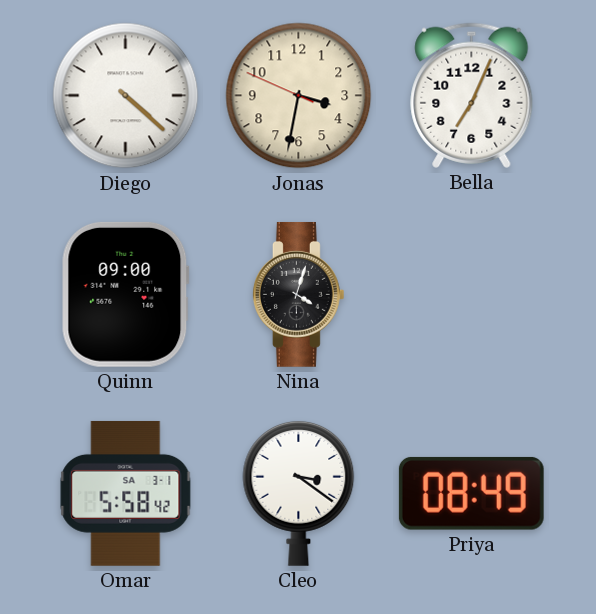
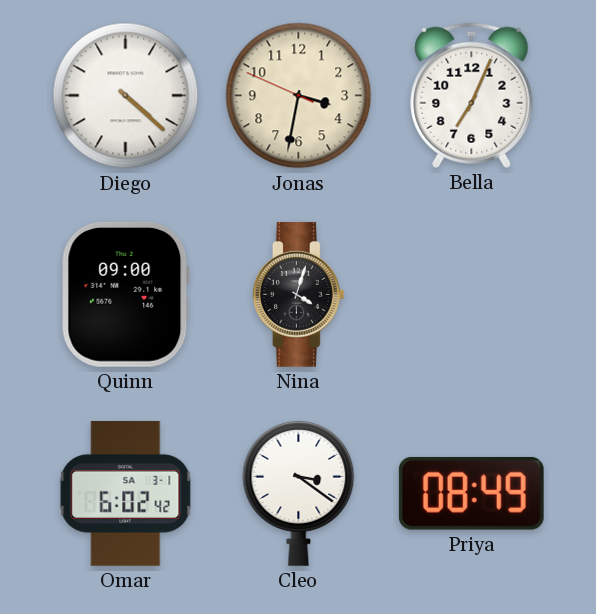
Omar: 5:58 -> 6:02 (126, 493)
